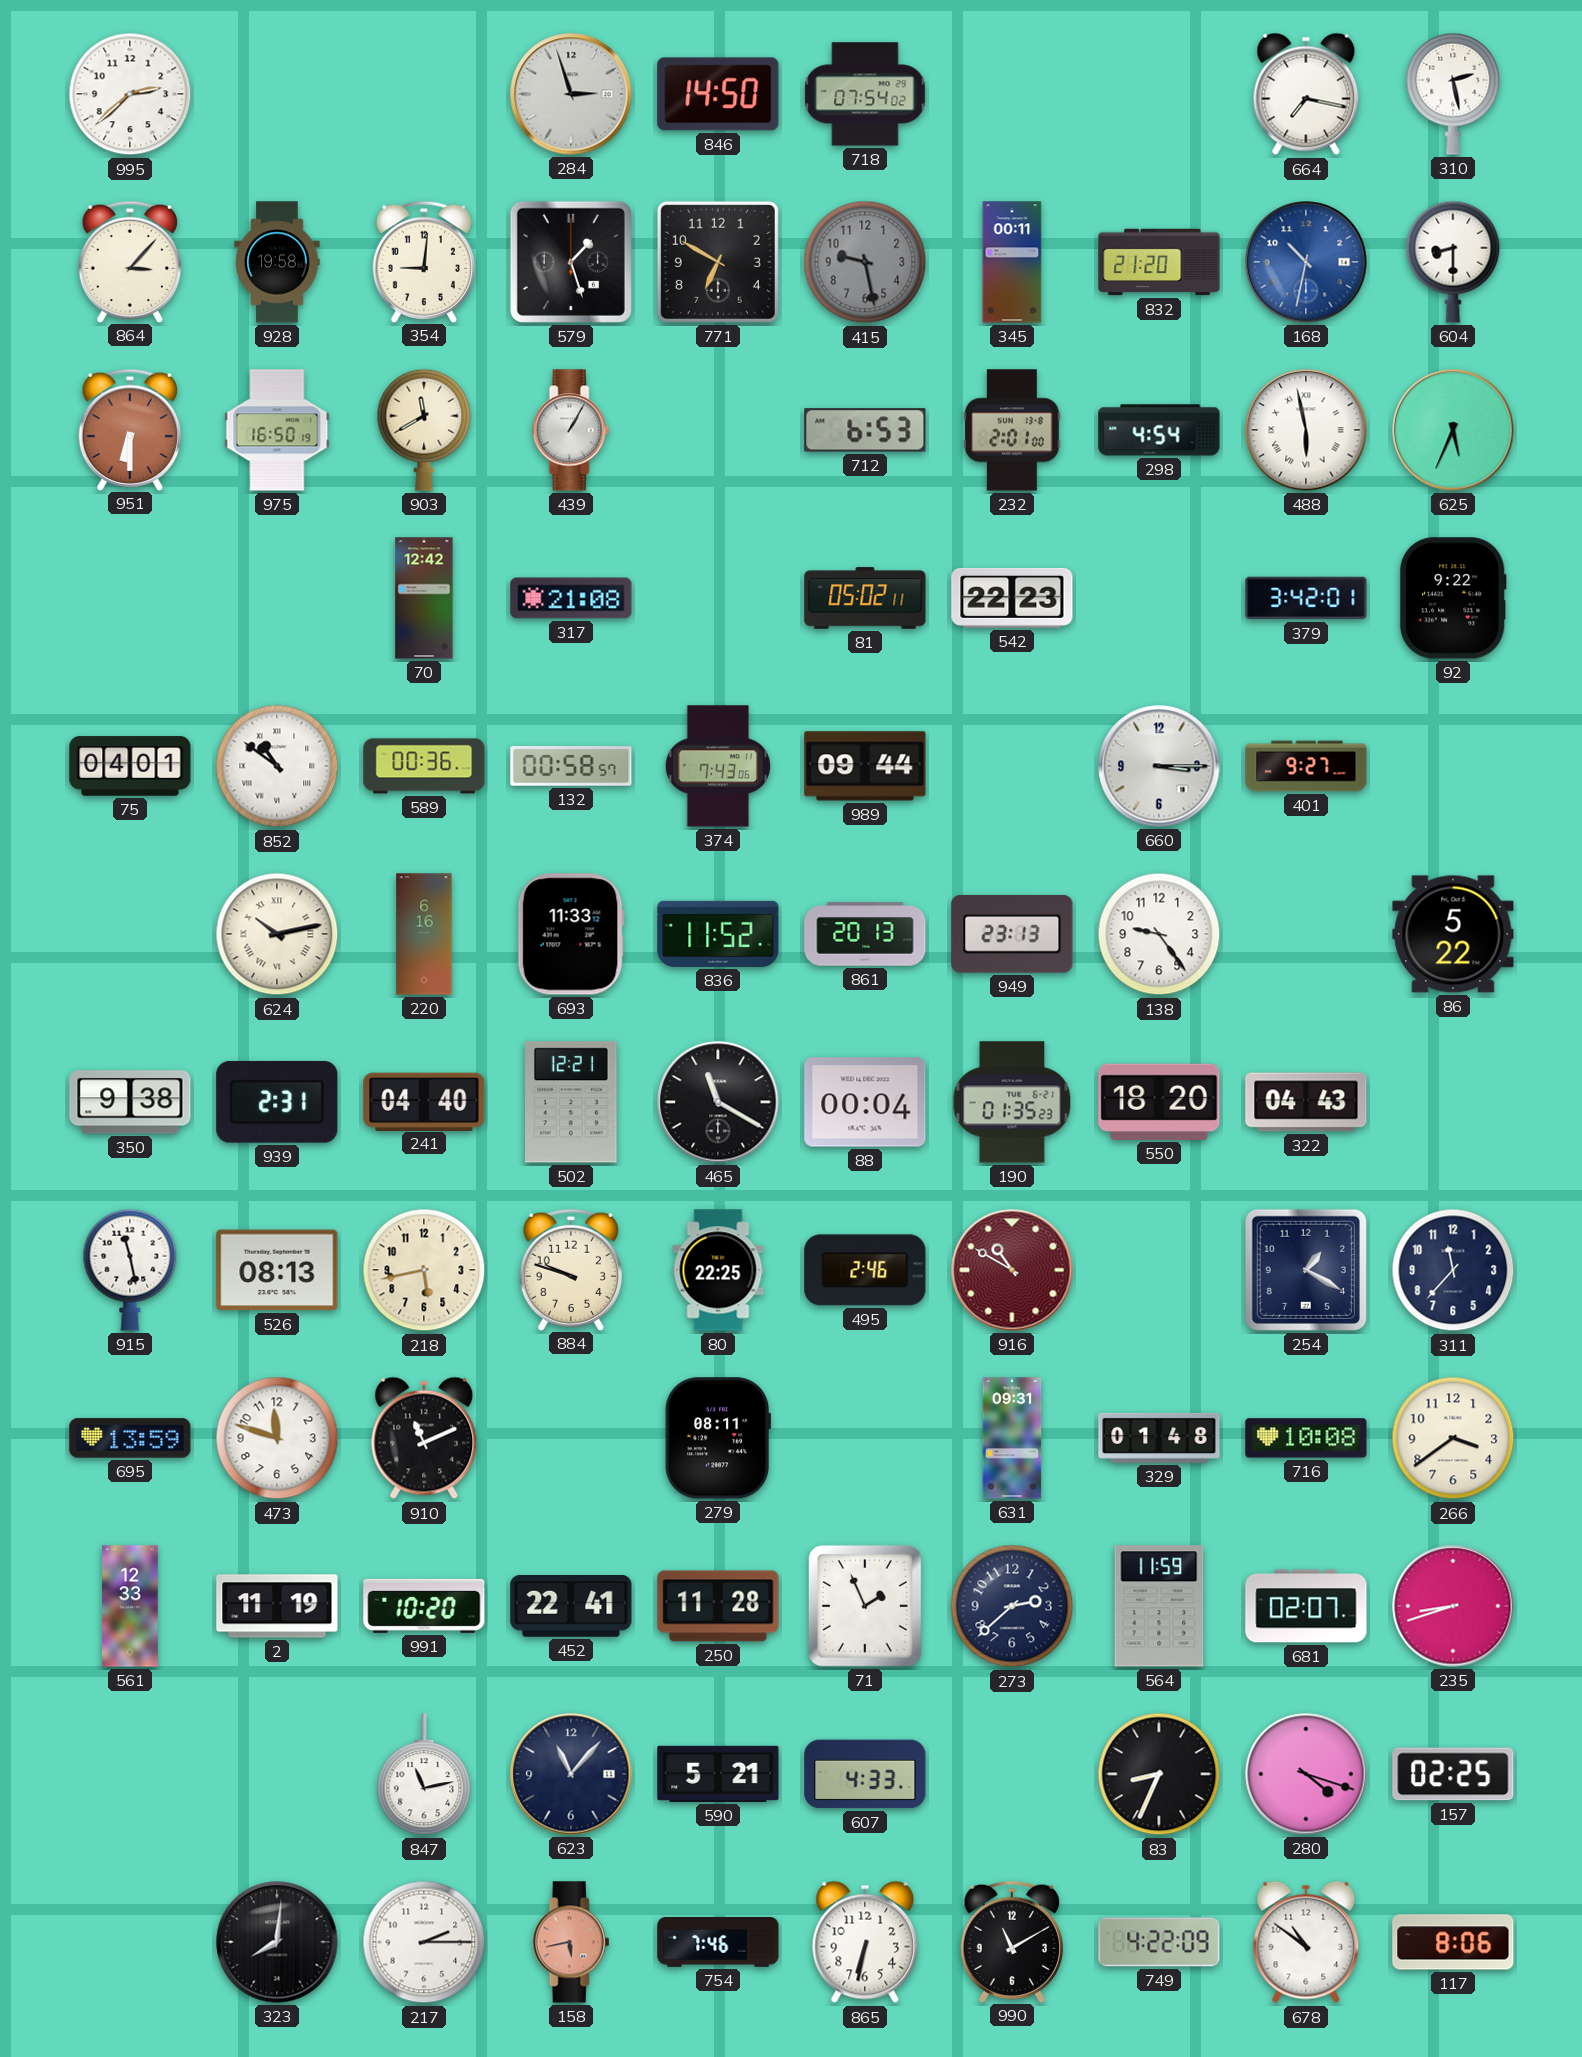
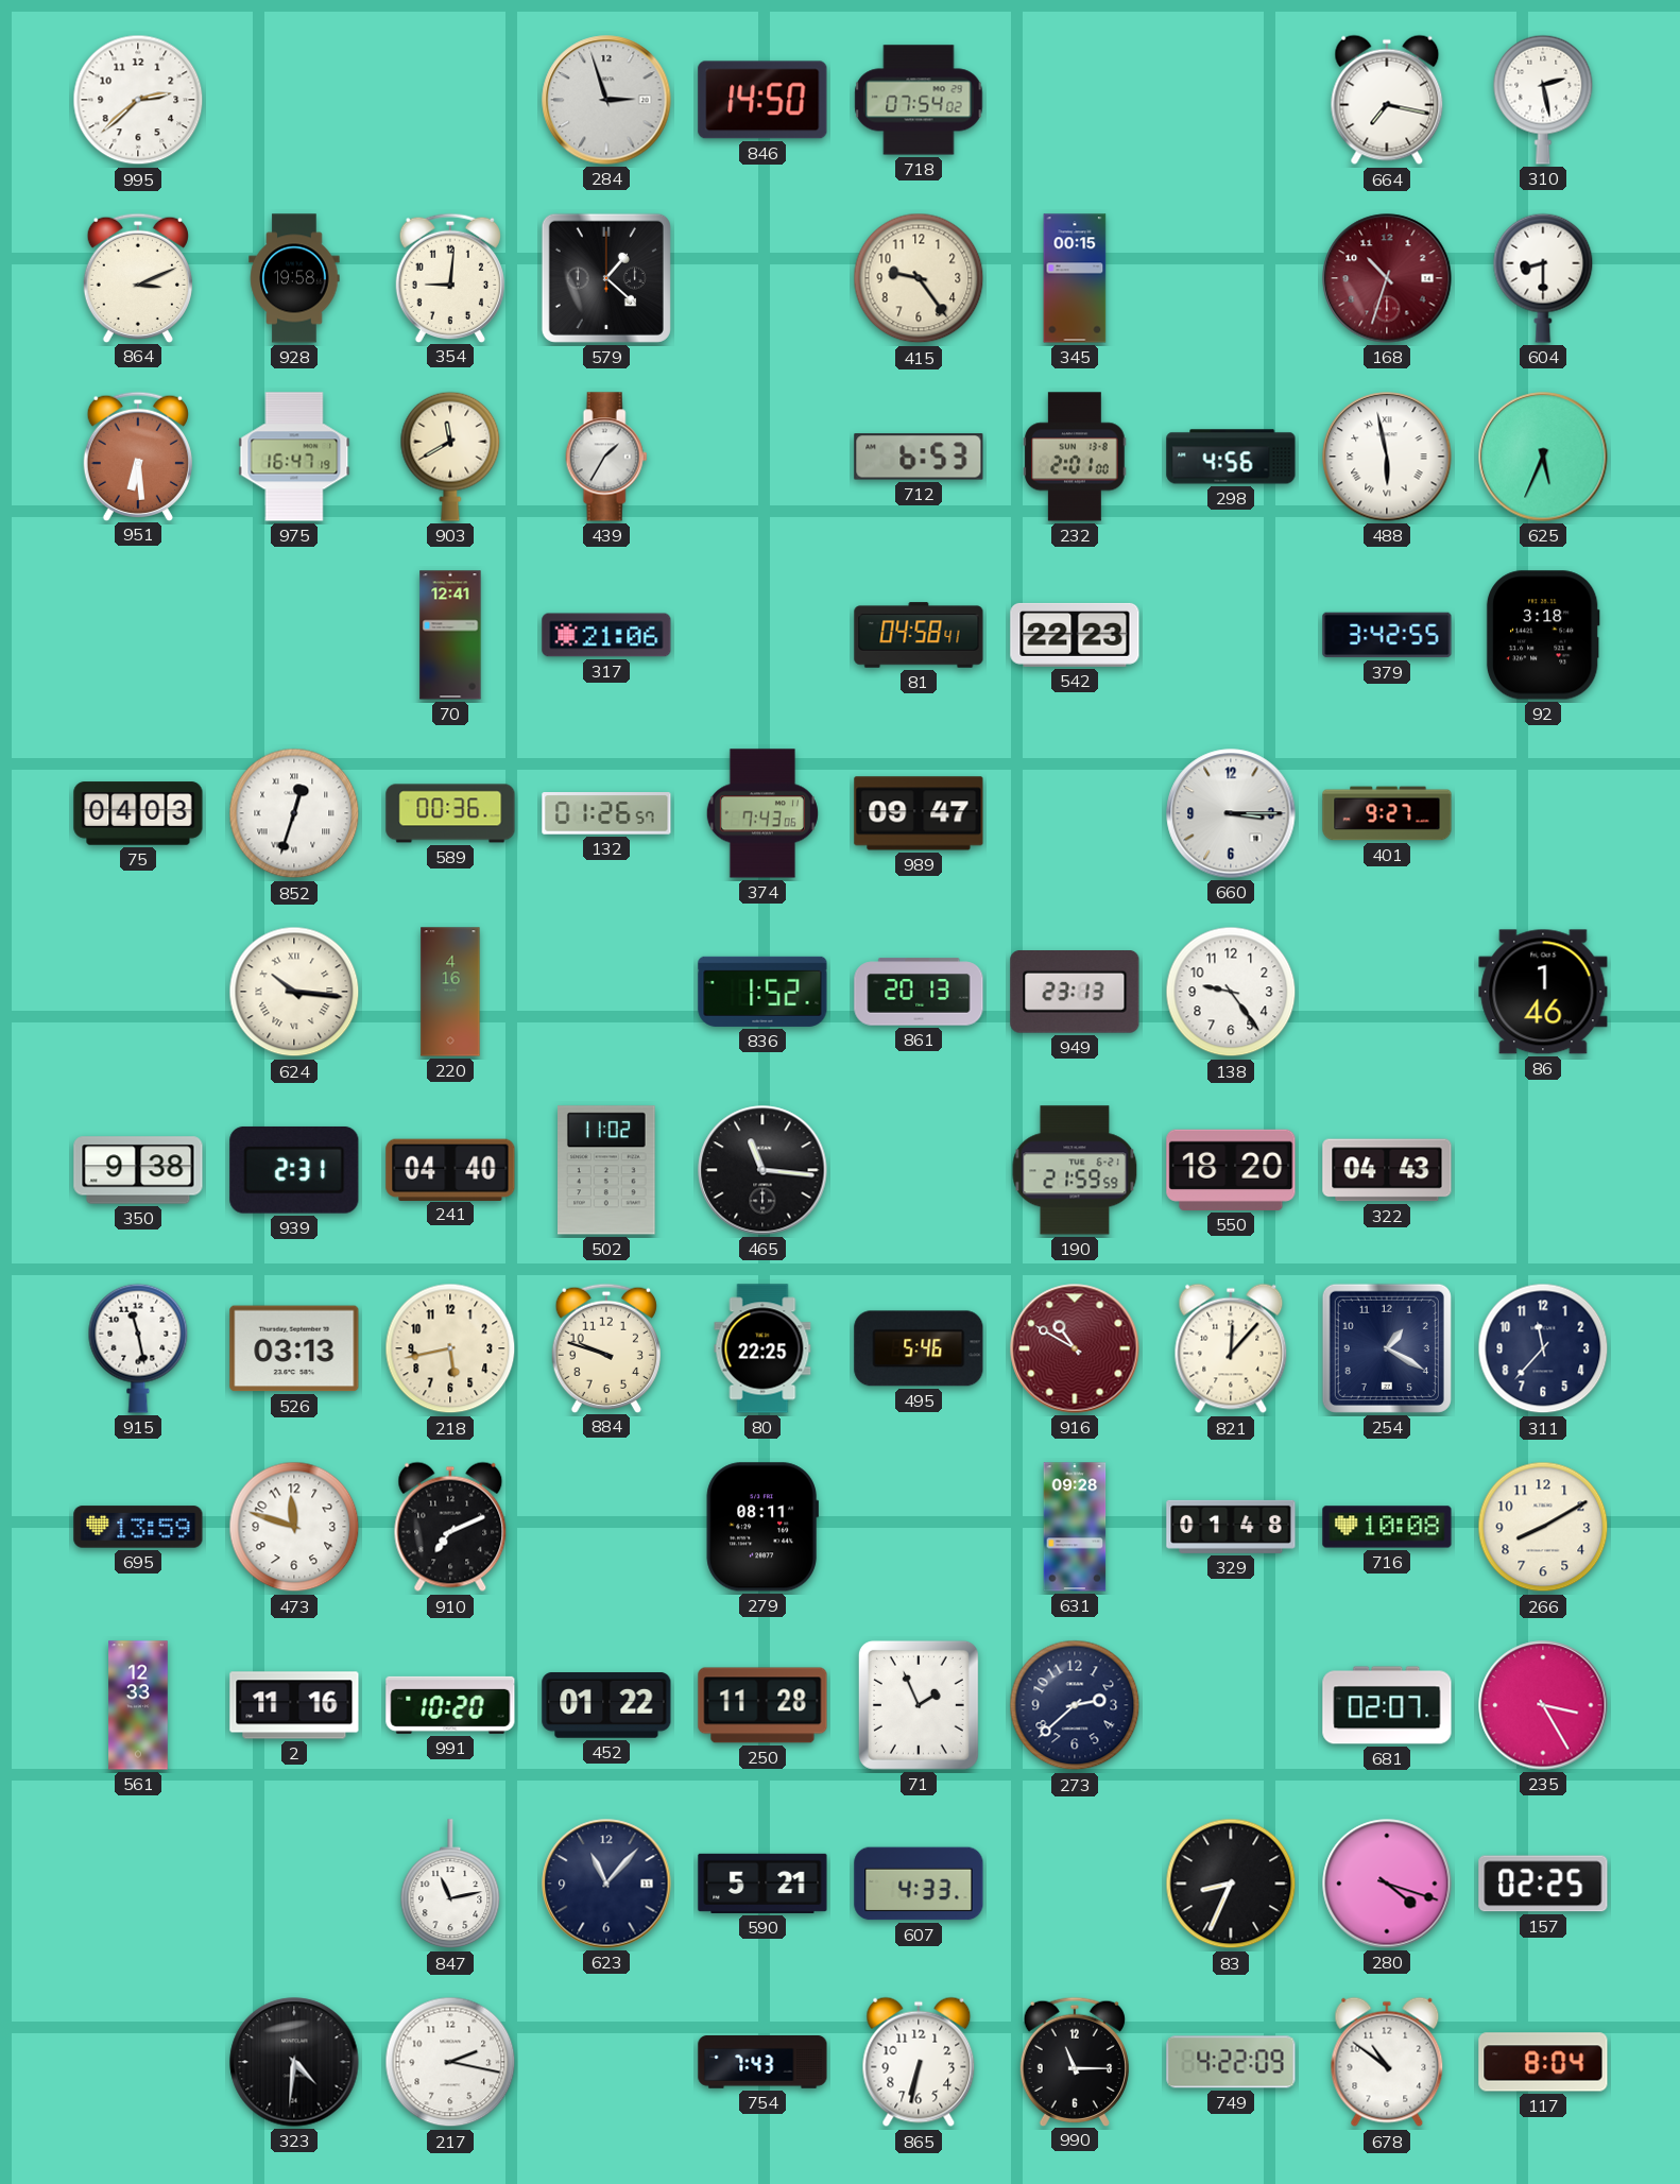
864: 3:07 -> 3:11 (138, 277)
579: 1:27 -> 1:22 (606, 278)
771: 6:50 -> none (718, 262)
415: 9:28 -> 9:24 (919, 278)
415 dial: grey -> cream (919, 278)
345: 00:11 -> 00:15 (1075, 278)
832: 21:20 -> none (1159, 262)
168: 10:32 -> 10:33 (1387, 278)
168 dial: blue -> burgundy (1387, 278)
951: 6:30 -> 6:29 (138, 455)
975: 16:50 -> 16:47 (294, 457)
439: 1:05 -> 1:35 (606, 457)
298: 4:54 -> 4:56 (1231, 457)
70: 12:42 -> 12:41 (450, 635)
317: 21:08 -> 21:06 (606, 635)
81: 05:02 -> 04:58 (919, 635)
379: 3:42:01 -> 3:42:55 (1387, 635)
92: 9:22 -> 3:18 (1543, 635)
75: 04:01 -> 04:03 (138, 813)
852: 10:51 -> 12:33 (294, 813)
132: 00:58 -> 01:26 (606, 813)
989: 09:44 -> 09:47 (919, 813)
624: 10:13 -> 10:16 (294, 992)
220: 6:16 -> 4:16 (450, 992)
693: 11:33 -> none (571, 934)
836: 11:52 -> 1:52 (762, 992)
86: 5:22 -> 1:46 (1543, 992)
502: 12:21 -> 11:02 (607, 1170)
465: 11:20 -> 11:16 (762, 1170)
88: 00:04 -> none (865, 1102)
190: 01:35 -> 21:59 (1075, 1170)
526: 08:13 -> 03:13 (294, 1348)
495: 2:46 -> 5:46 (919, 1348)
821: none -> 12:07 (1231, 1348)
910: 11:11 -> 7:11 (450, 1527)
631: 09:31 -> 09:28 (1075, 1527)
266: 3:39 -> 8:10 (1543, 1527)
2: 11:19 -> 11:16 (294, 1705)
452: 22:41 -> 01:22 (606, 1706)
564: 11:59 -> none (1159, 1606)
235: 8:42 -> 3:25 (1543, 1705)
323: 8:01 -> 4:31 (294, 2062)
217: 2:15 -> 2:17 (450, 2062)
158: 5:43 -> none (571, 1942)
754: 7:46 -> 7:43 (762, 2063)
990: 11:10 -> 11:15 (1075, 2061)
117: 8:06 -> 8:04 (1543, 2062)
